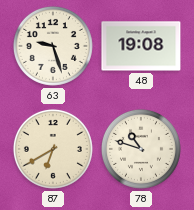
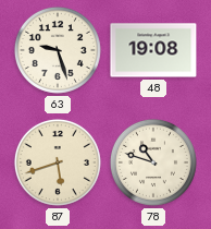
87: 6:40 -> 5:42 (58, 162)
